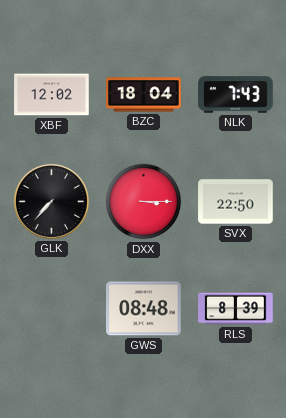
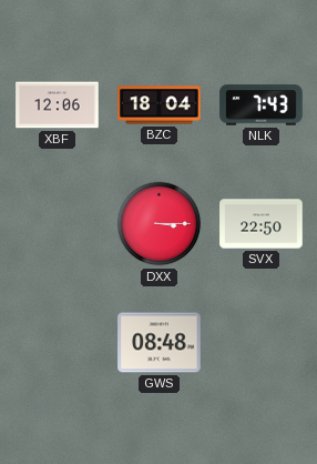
XBF: 12:02 -> 12:06 (58, 105)
GLK: 7:37 -> none (51, 201)
RLS: 8:39 -> none (236, 309)
